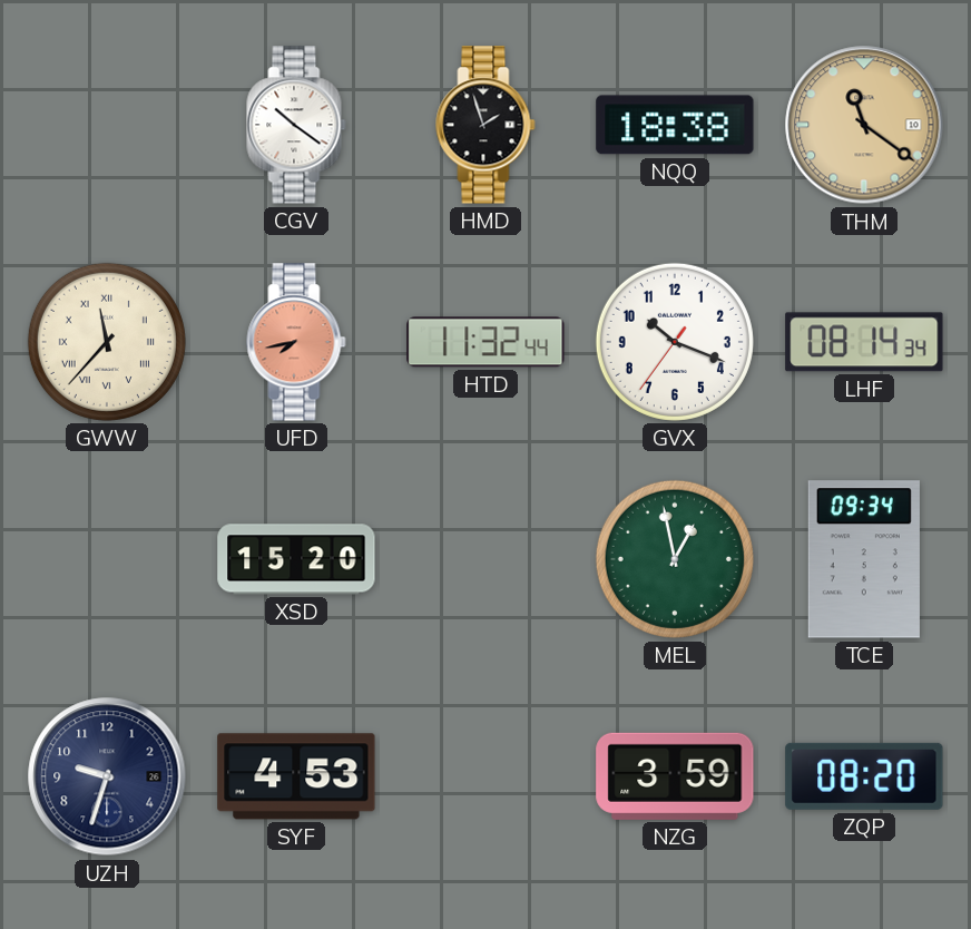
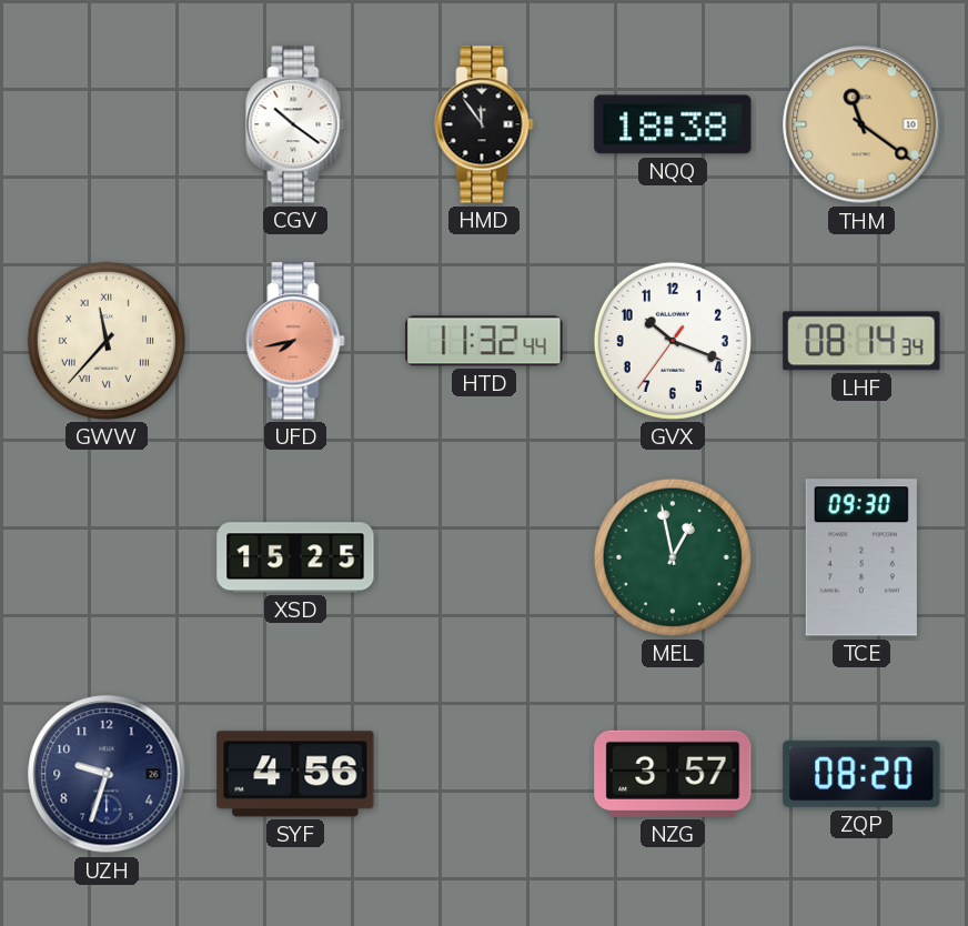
HMD: 1:57 -> 11:54 (484, 124)
XSD: 15:20 -> 15:25 (295, 557)
TCE: 09:34 -> 09:30 (861, 557)
SYF: 4:53 -> 4:56 (295, 774)
NZG: 3:59 -> 3:57 (673, 774)
